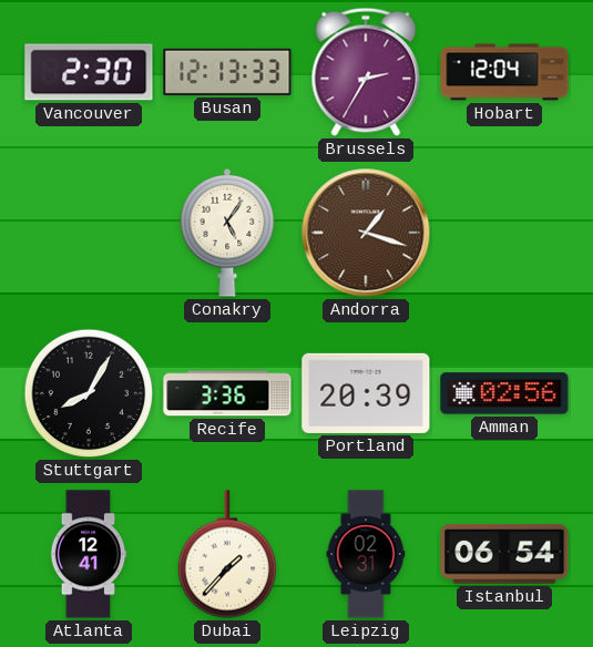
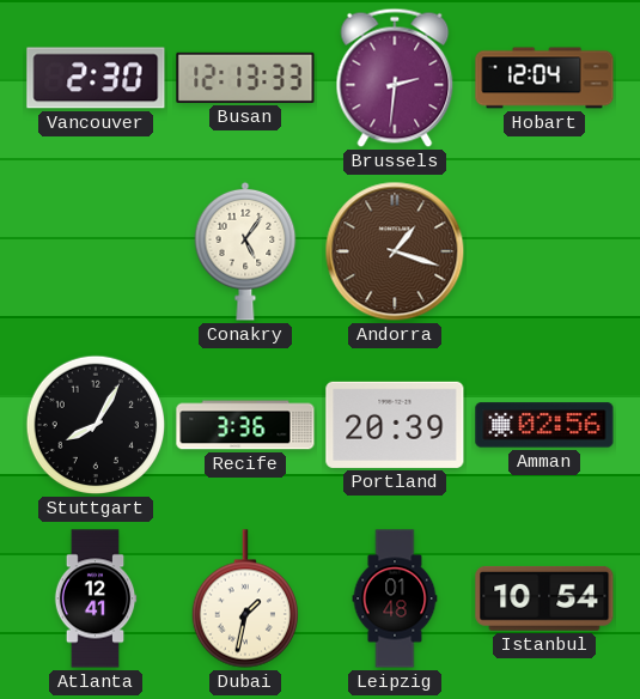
Brussels: 2:35 -> 2:31 (395, 78)
Dubai: 1:37 -> 1:32 (244, 598)
Leipzig: 02:31 -> 01:48 (395, 598)
Istanbul: 06:54 -> 10:54 (544, 598)
